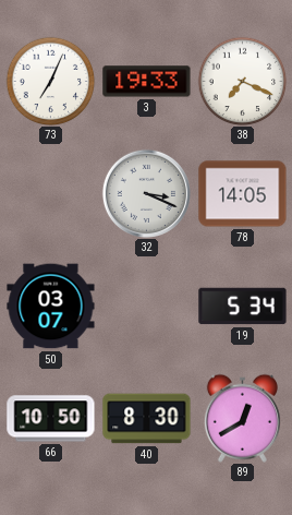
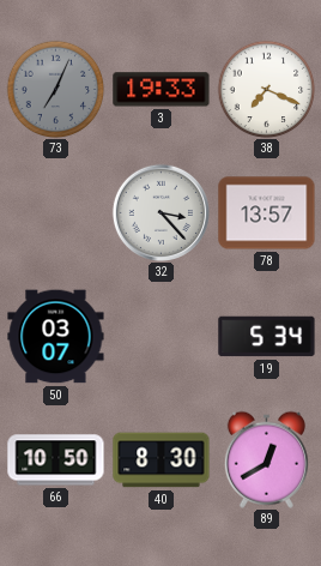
73 dial: white -> grey (55, 89)
32: 3:19 -> 3:23 (160, 212)
78: 14:05 -> 13:57 (267, 213)
